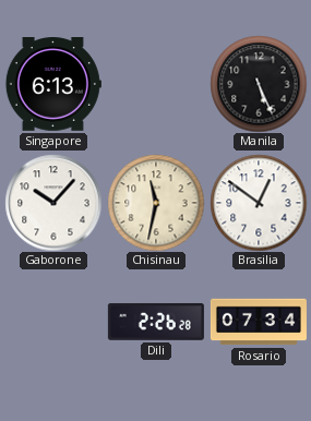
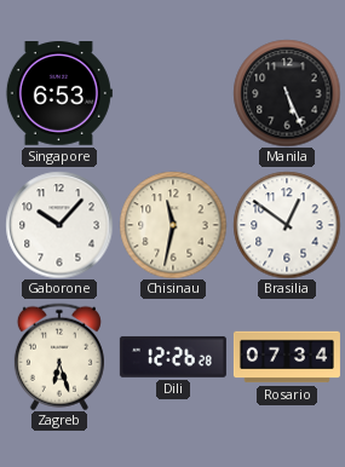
Singapore: 6:13 -> 6:53 (59, 94)
Zagreb: none -> 6:27 (59, 357)
Dili: 2:26 -> 12:26 (173, 357)
